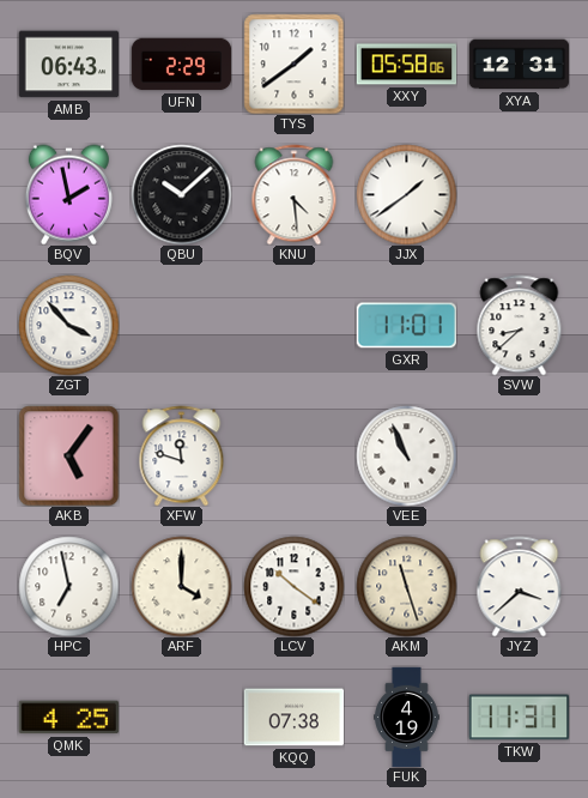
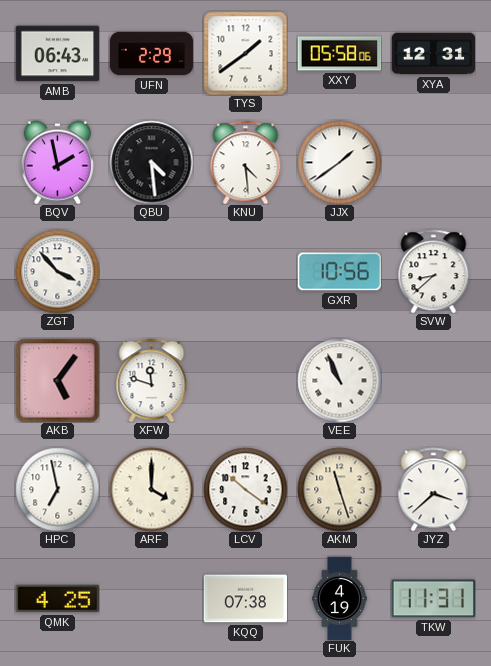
QBU: 10:08 -> 4:29 (151, 162)
GXR: 11:01 -> 10:56 (339, 272)
